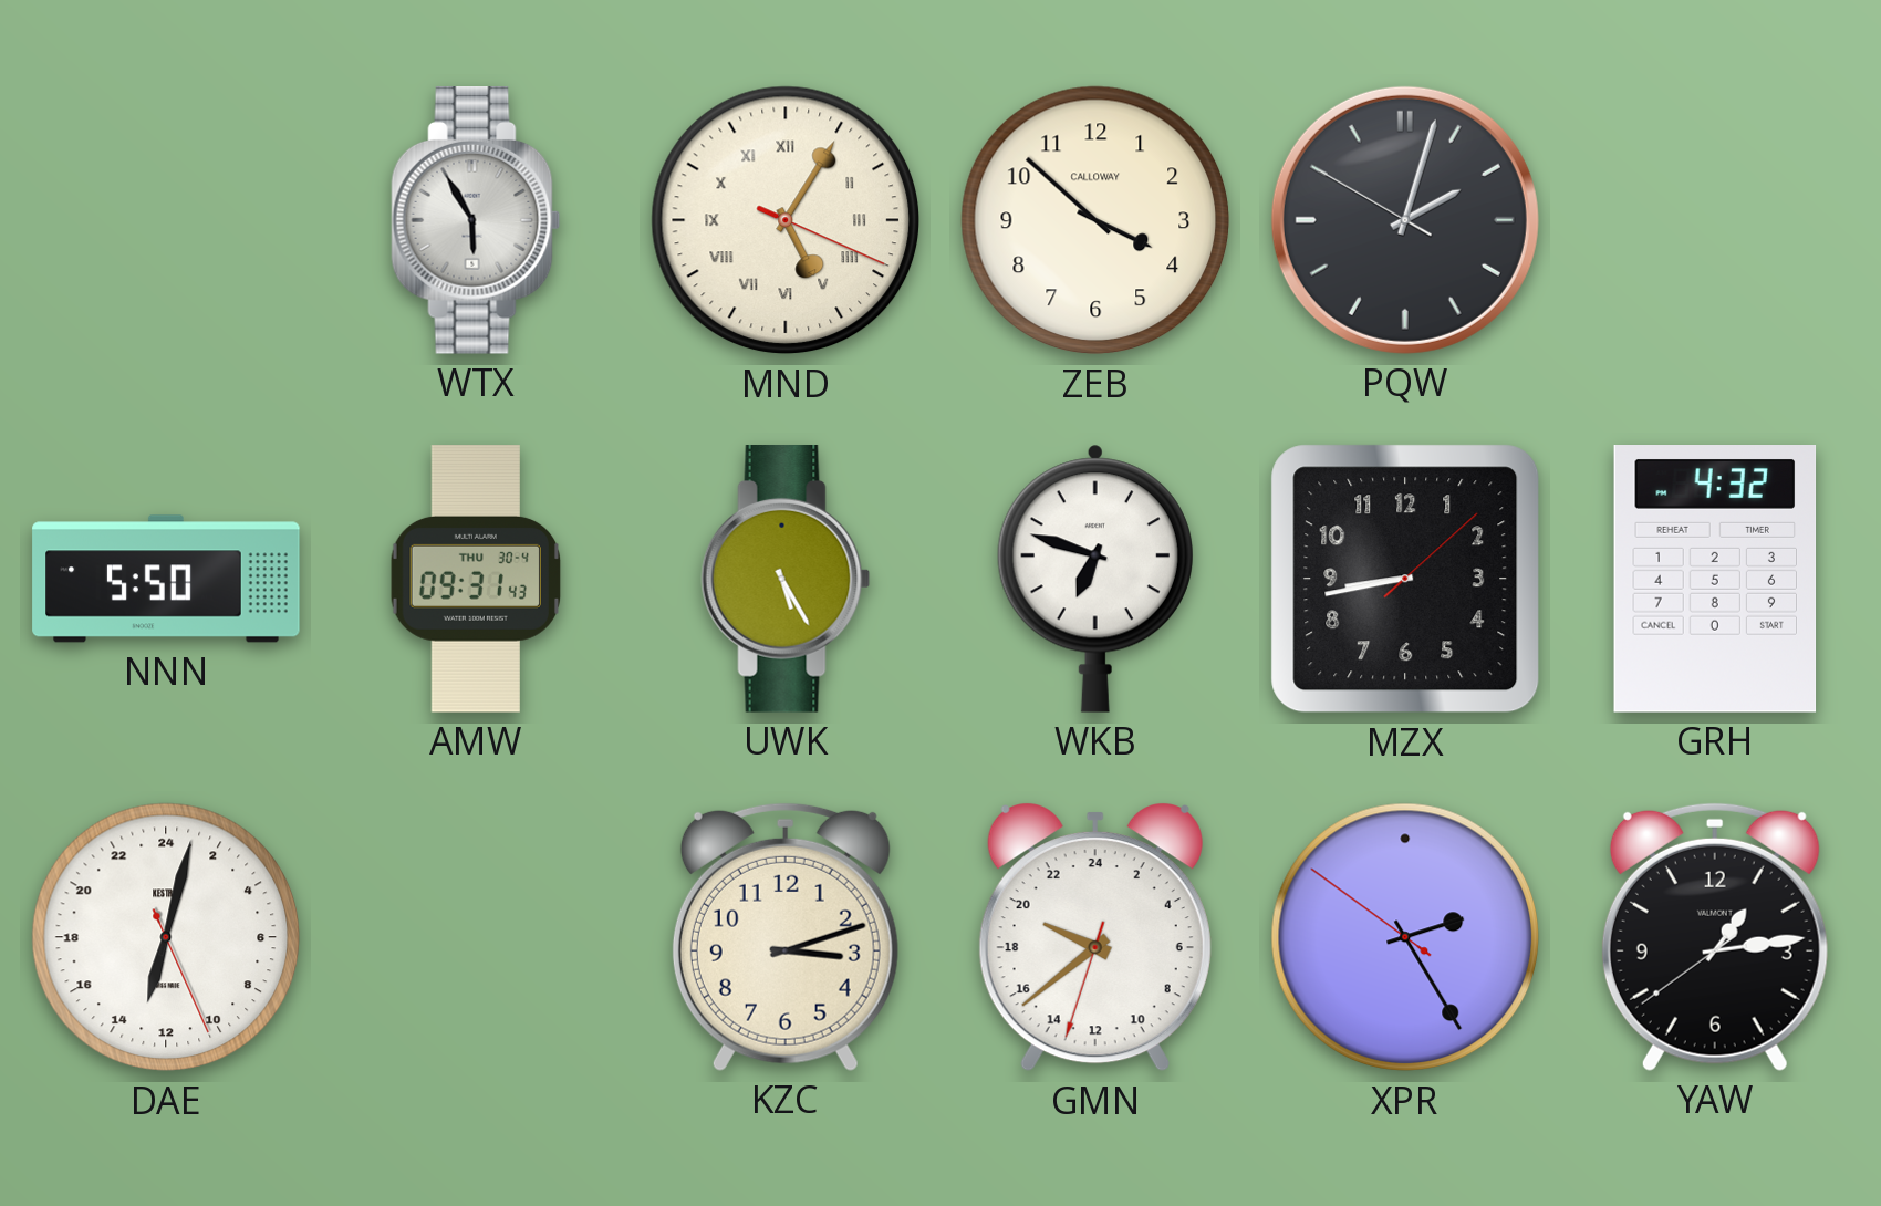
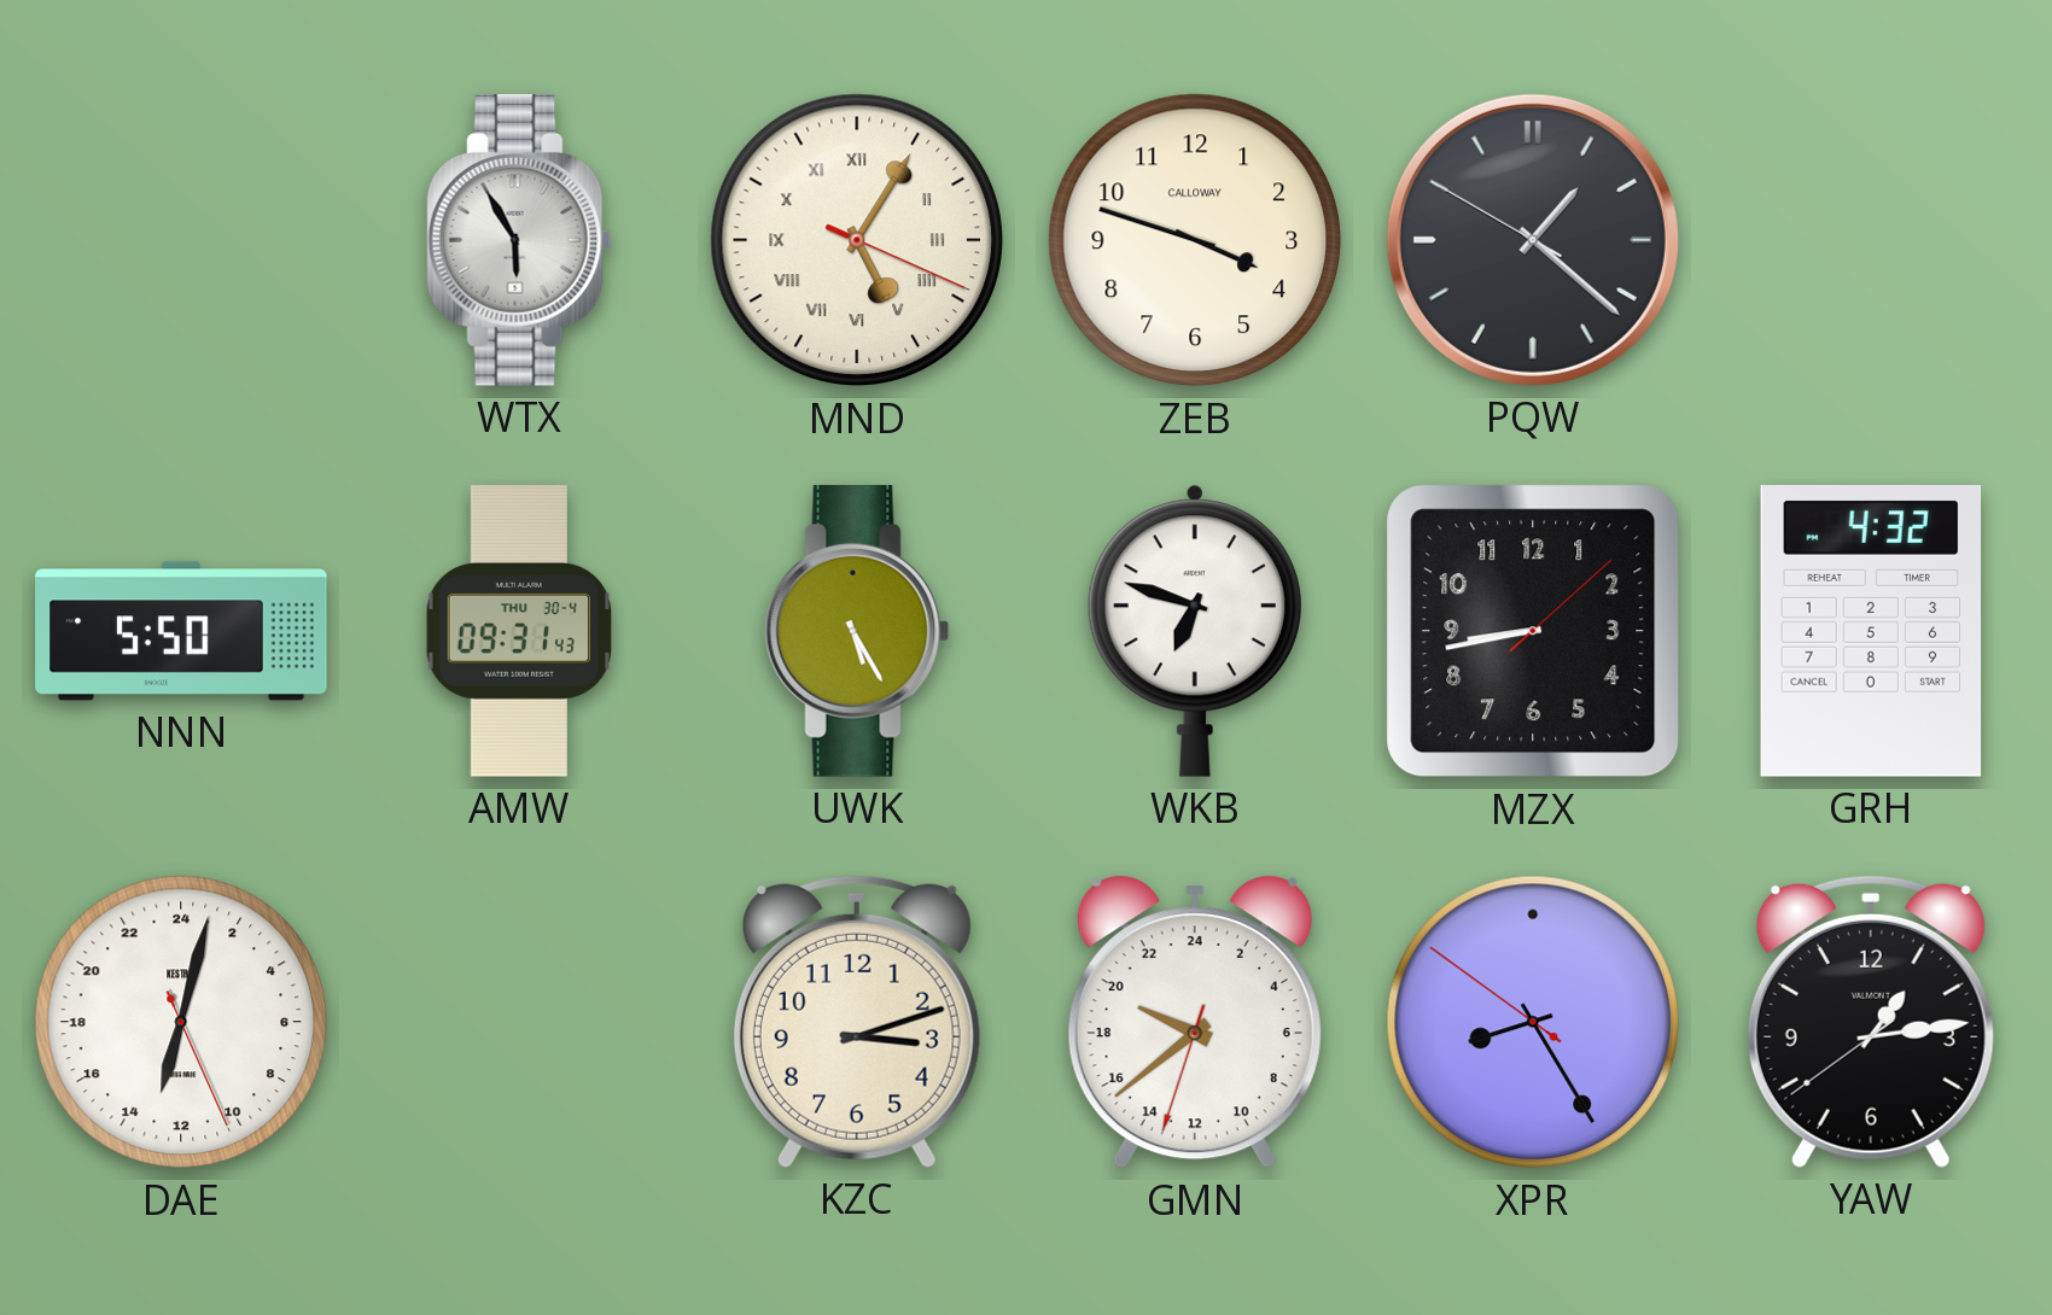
ZEB: 3:52 -> 3:48 (1195, 240)
PQW: 2:02 -> 1:21 (1533, 240)
XPR: 2:24 -> 8:24 (1533, 1022)
